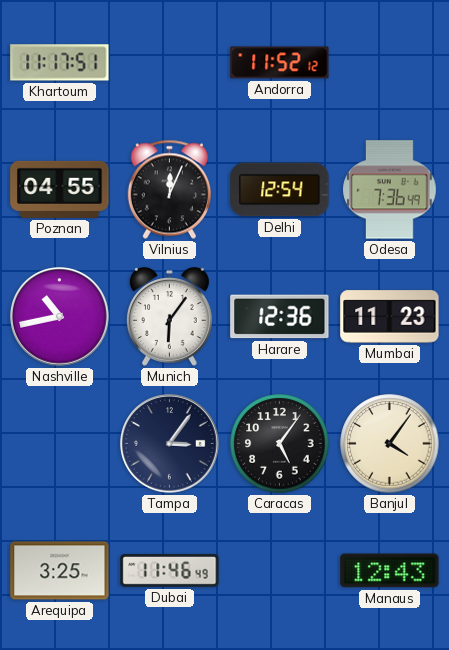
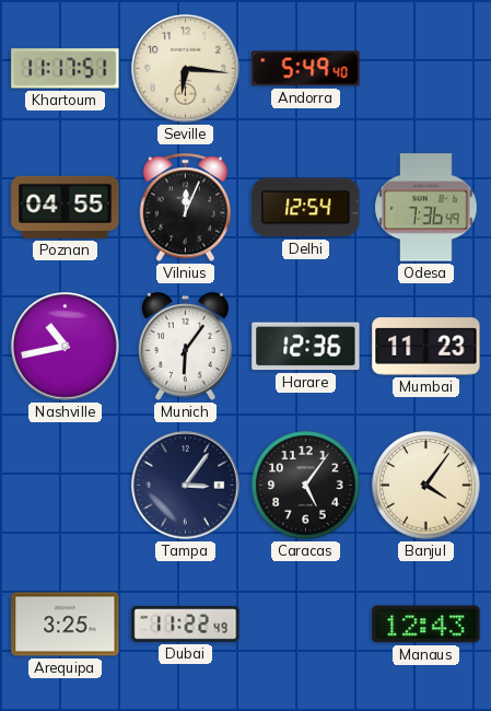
Seville: none -> 6:16 (186, 69)
Andorra: 11:52 -> 5:49 (306, 69)
Dubai: 11:46 -> 11:22 (186, 623)
